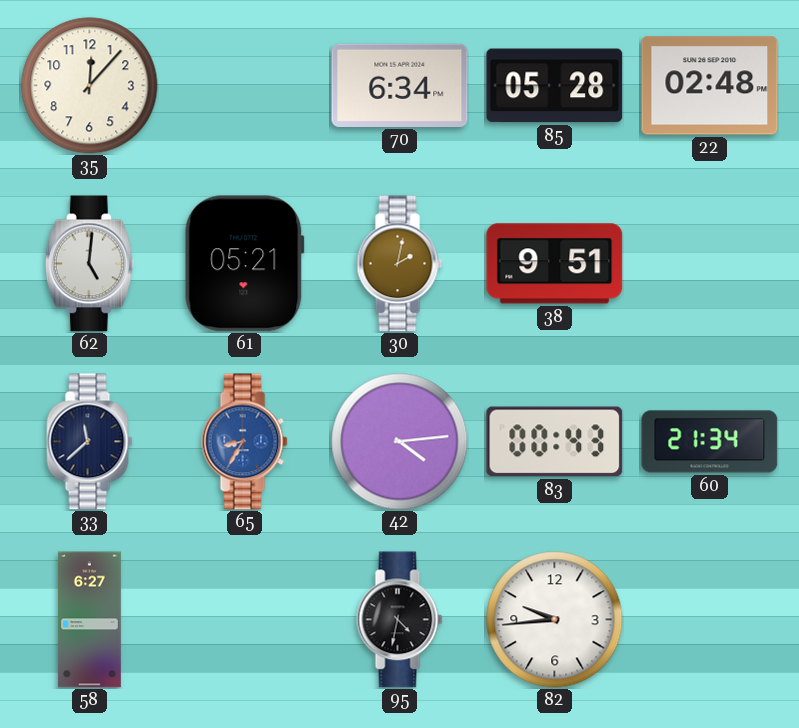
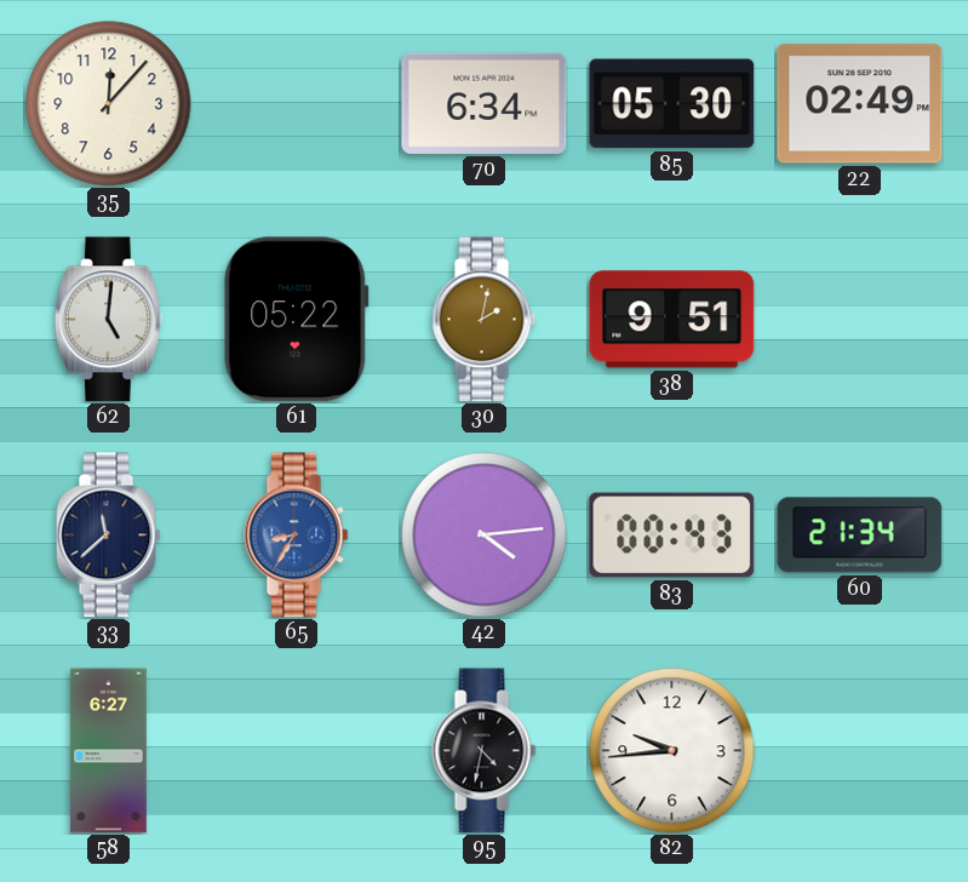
85: 05:28 -> 05:30 (672, 104)
22: 02:48 -> 02:49 (860, 104)
61: 05:21 -> 05:22 (297, 320)
